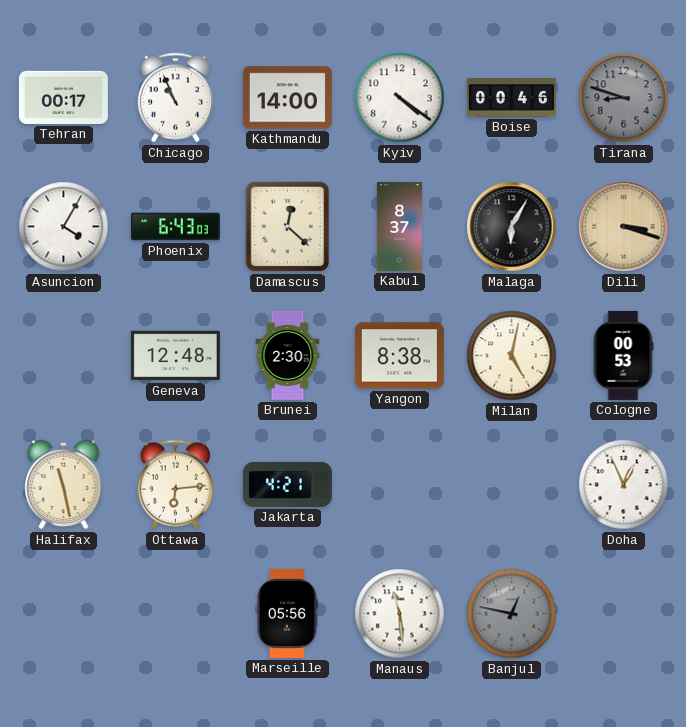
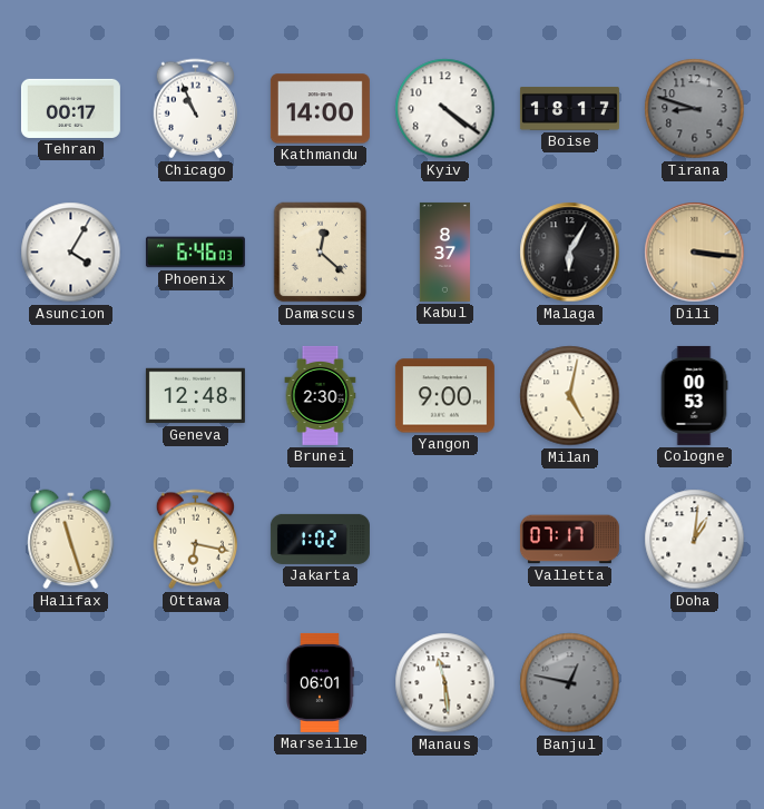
Boise: 00:46 -> 18:17 (569, 109)
Phoenix: 6:43 -> 6:46 (195, 253)
Dili: 3:18 -> 3:16 (695, 253)
Yangon: 8:38 -> 9:00 (444, 396)
Halifax: 11:28 -> 11:27 (71, 540)
Ottawa: 6:14 -> 6:17 (195, 540)
Jakarta: 4:21 -> 1:02 (320, 539)
Valletta: none -> 07:17 (569, 540)
Doha: 12:56 -> 1:01 (695, 540)
Marseille: 05:56 -> 06:01 (320, 682)
